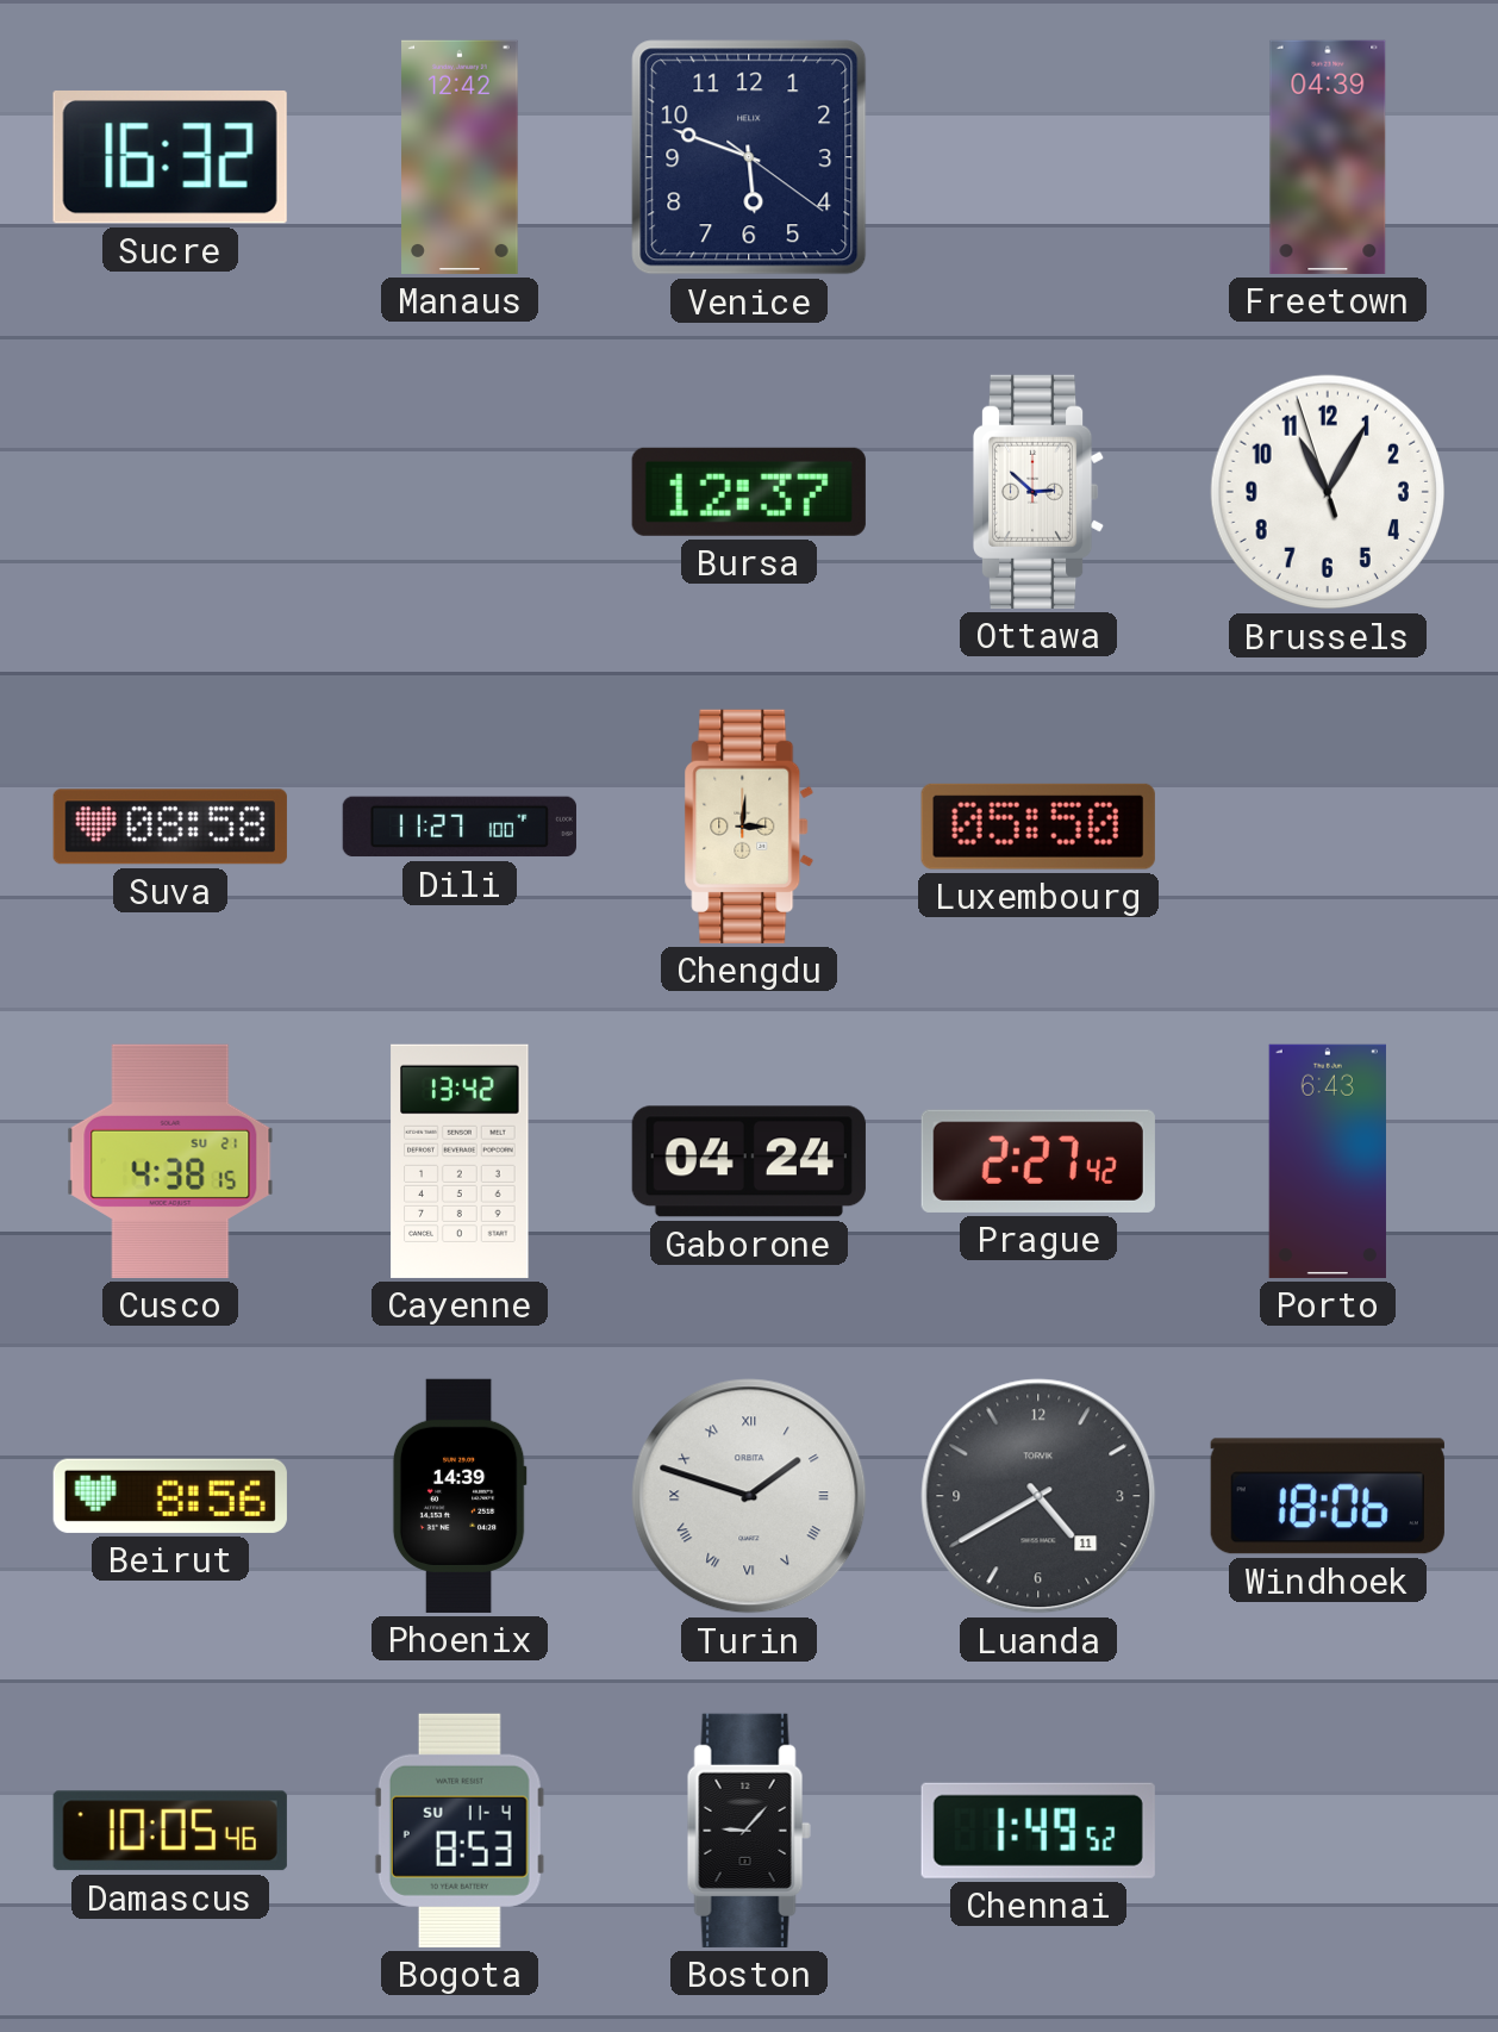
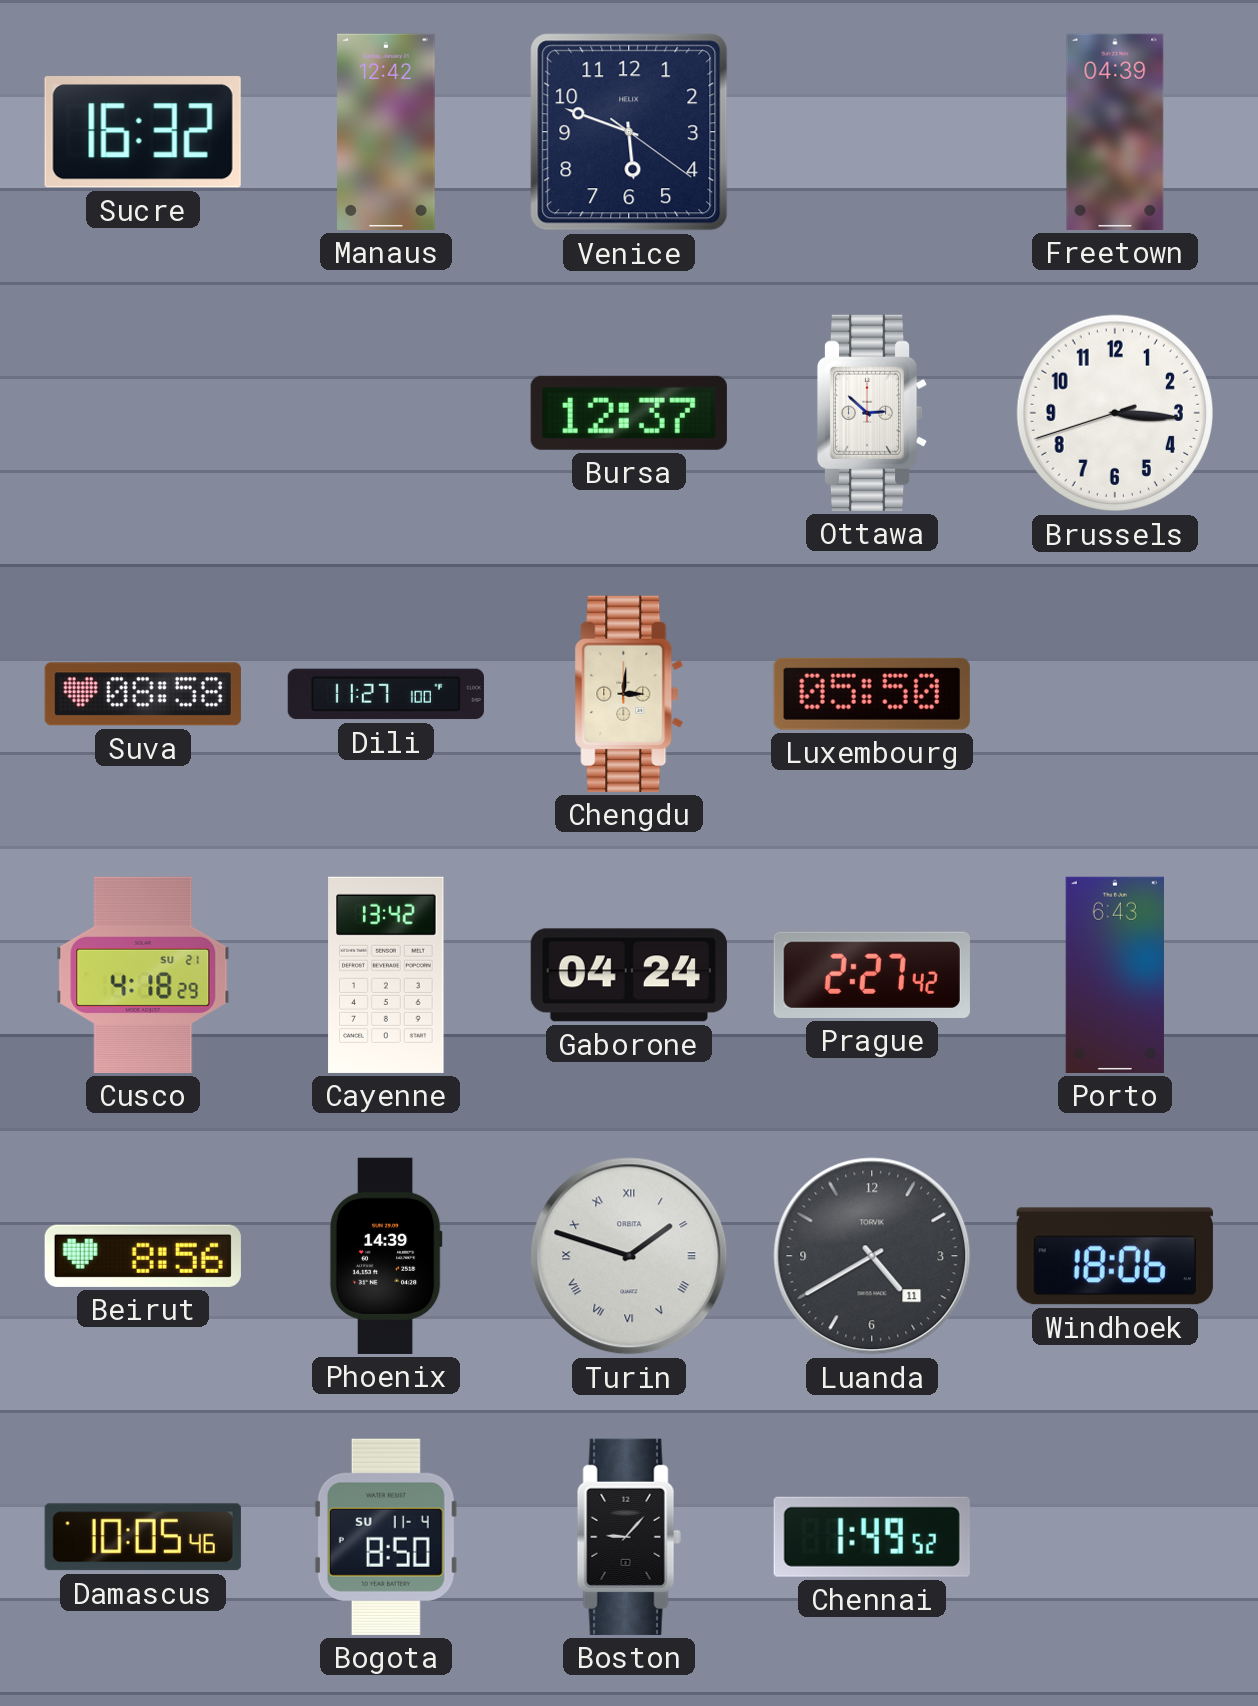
Brussels: 11:04 -> 3:15 (1115, 413)
Cusco: 4:38 -> 4:18 (143, 975)
Bogota: 8:53 -> 8:50 (386, 1537)
